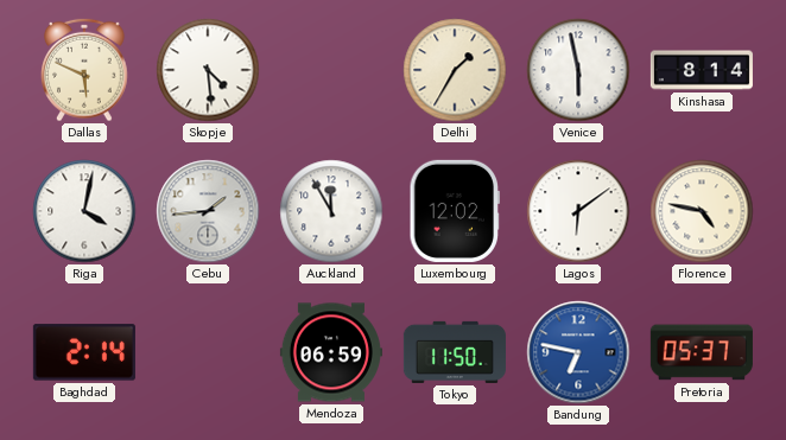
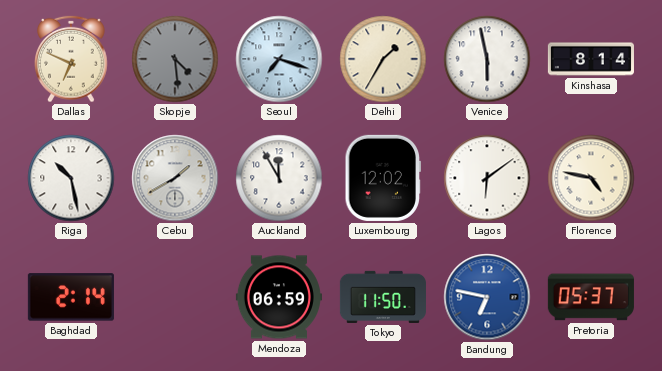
Dallas: 5:49 -> 6:49 (72, 59)
Skopje dial: white -> grey (175, 59)
Seoul: none -> 7:18 (279, 59)
Riga: 4:02 -> 10:28 (71, 178)
Cebu: 1:44 -> 1:40 (175, 178)
